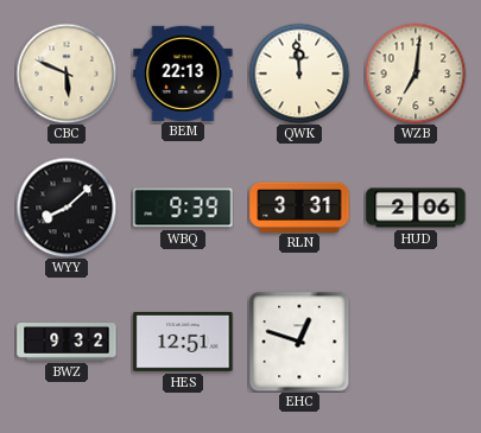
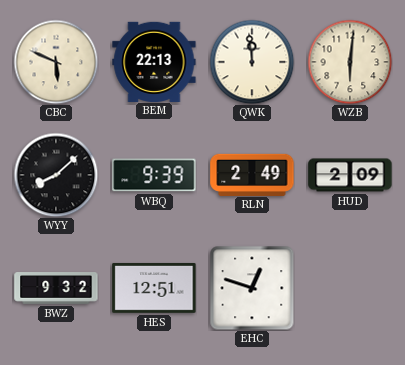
WZB: 7:01 -> 6:01 (350, 62)
RLN: 3:31 -> 2:49 (252, 174)
HUD: 2:06 -> 2:09 (350, 175)
